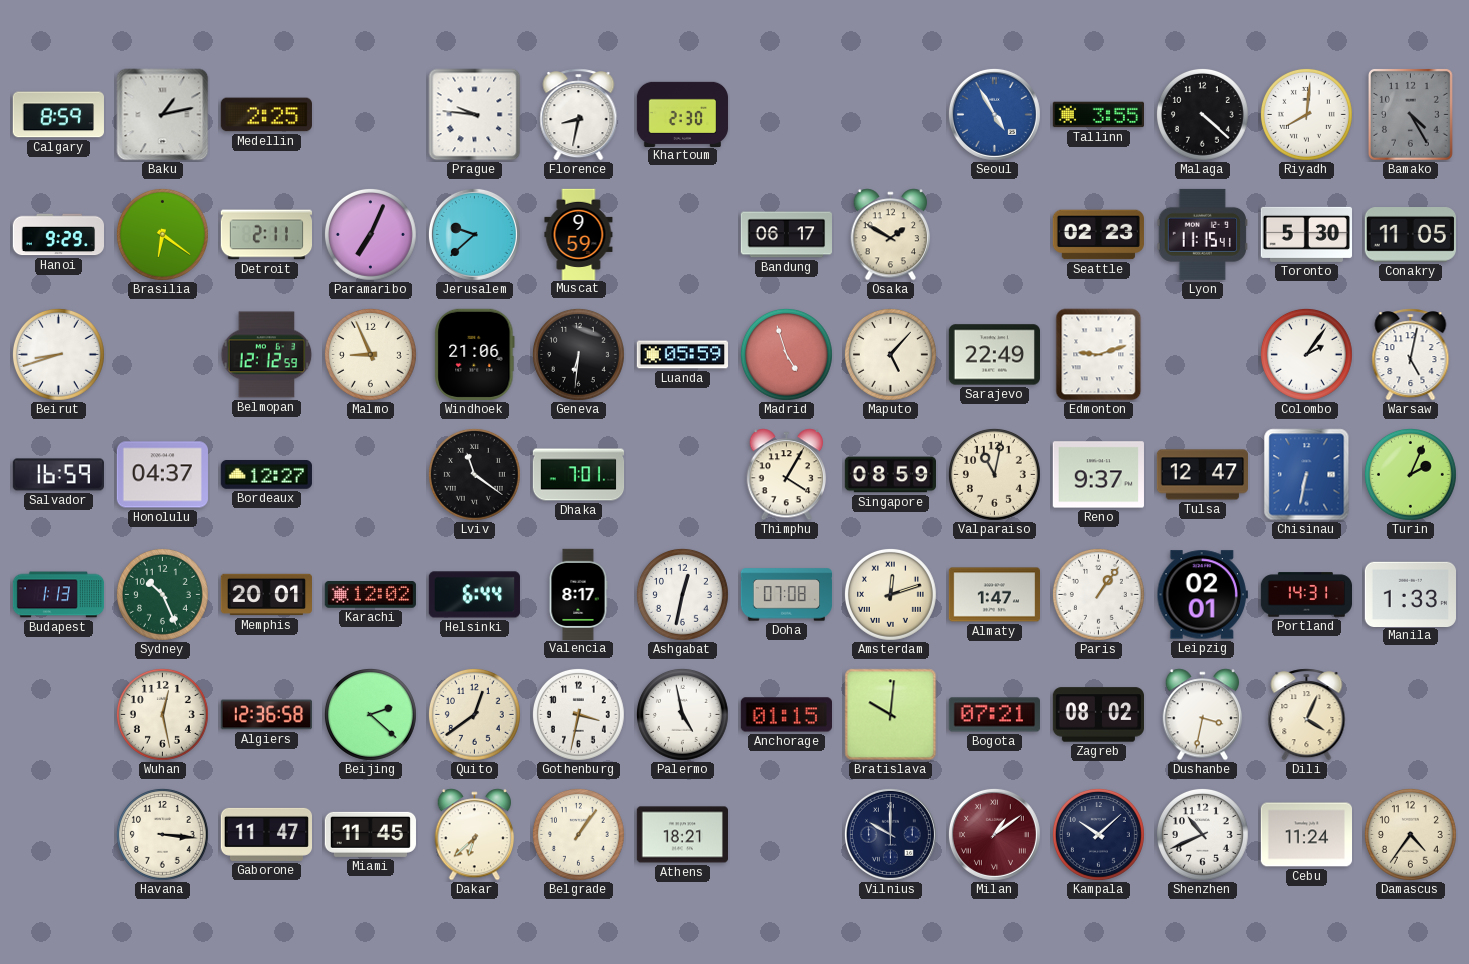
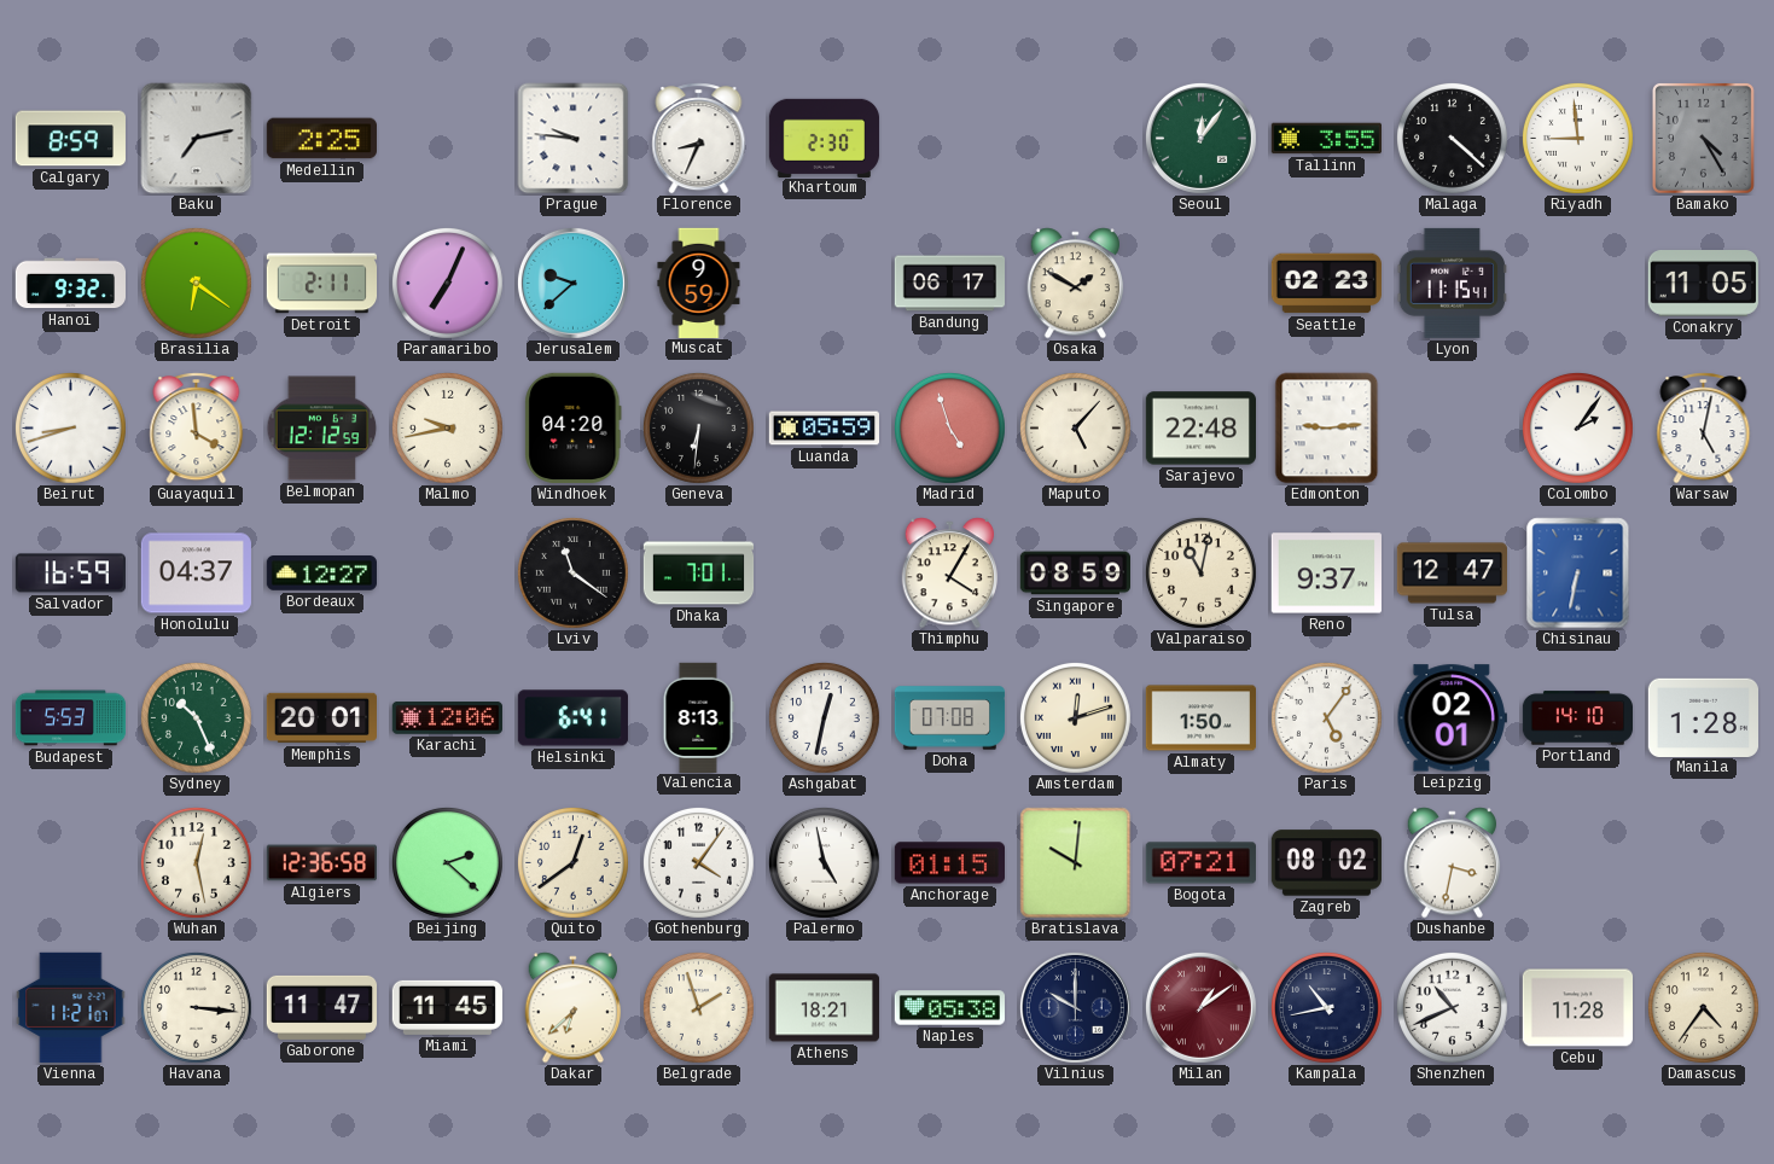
Baku: 1:13 -> 7:13 (197, 139)
Florence: 8:32 -> 8:34 (699, 139)
Seoul: 4:55 -> 12:06 (1200, 138)
Seoul dial: blue -> green (1200, 138)
Riyadh: 8:01 -> 8:59 (1577, 138)
Hanoi: 9:29 -> 9:32 (70, 284)
Toronto: 5:30 -> none (1306, 234)
Guayaquil: none -> 3:59 (197, 429)
Malmo: 8:56 -> 9:43 (447, 427)
Windhoek: 21:06 -> 04:20 (574, 427)
Sarajevo: 22:49 -> 22:48 (1200, 429)
Edmonton: 9:12 -> 9:14 (1327, 429)
Turin: 2:04 -> none (1410, 474)
Budapest: 1:13 -> 5:53 (71, 718)
Karachi: 12:02 -> 12:06 (447, 718)
Helsinki: 6:44 -> 6:41 (572, 718)
Valencia: 8:17 -> 8:13 (698, 717)
Almaty: 1:47 -> 1:50 (1200, 718)
Paris: 1:06 -> 5:06 (1326, 717)
Portland: 14:31 -> 14:10 (1578, 718)
Manila: 1:33 -> 1:28 (1703, 717)
Gothenburg: 3:32 -> 4:06 (698, 862)
Dili: 4:04 -> none (1307, 715)
Vienna: none -> 11:21 (71, 1007)
Belgrade: 1:06 -> 1:57 (698, 1007)
Naples: none -> 05:38 (949, 1008)
Kampala: 10:08 -> 10:43 (1326, 1007)
Cebu: 11:24 -> 11:28 (1577, 1008)
